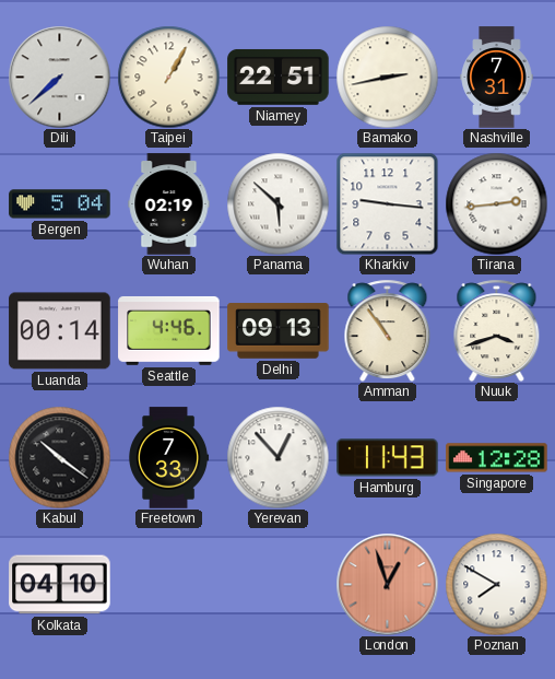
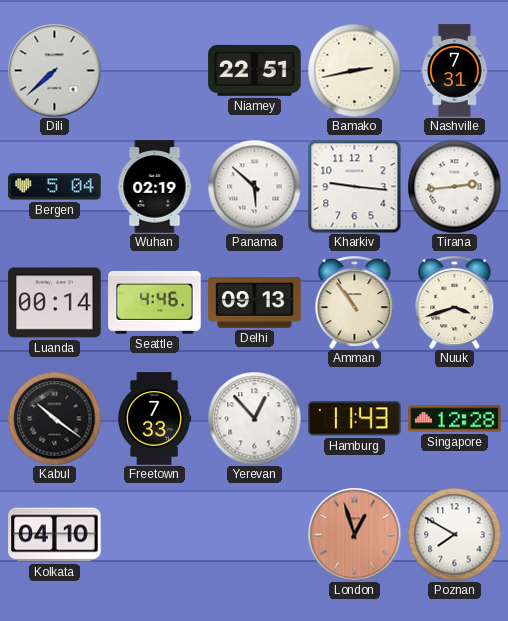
Taipei: 1:05 -> none (168, 77)
